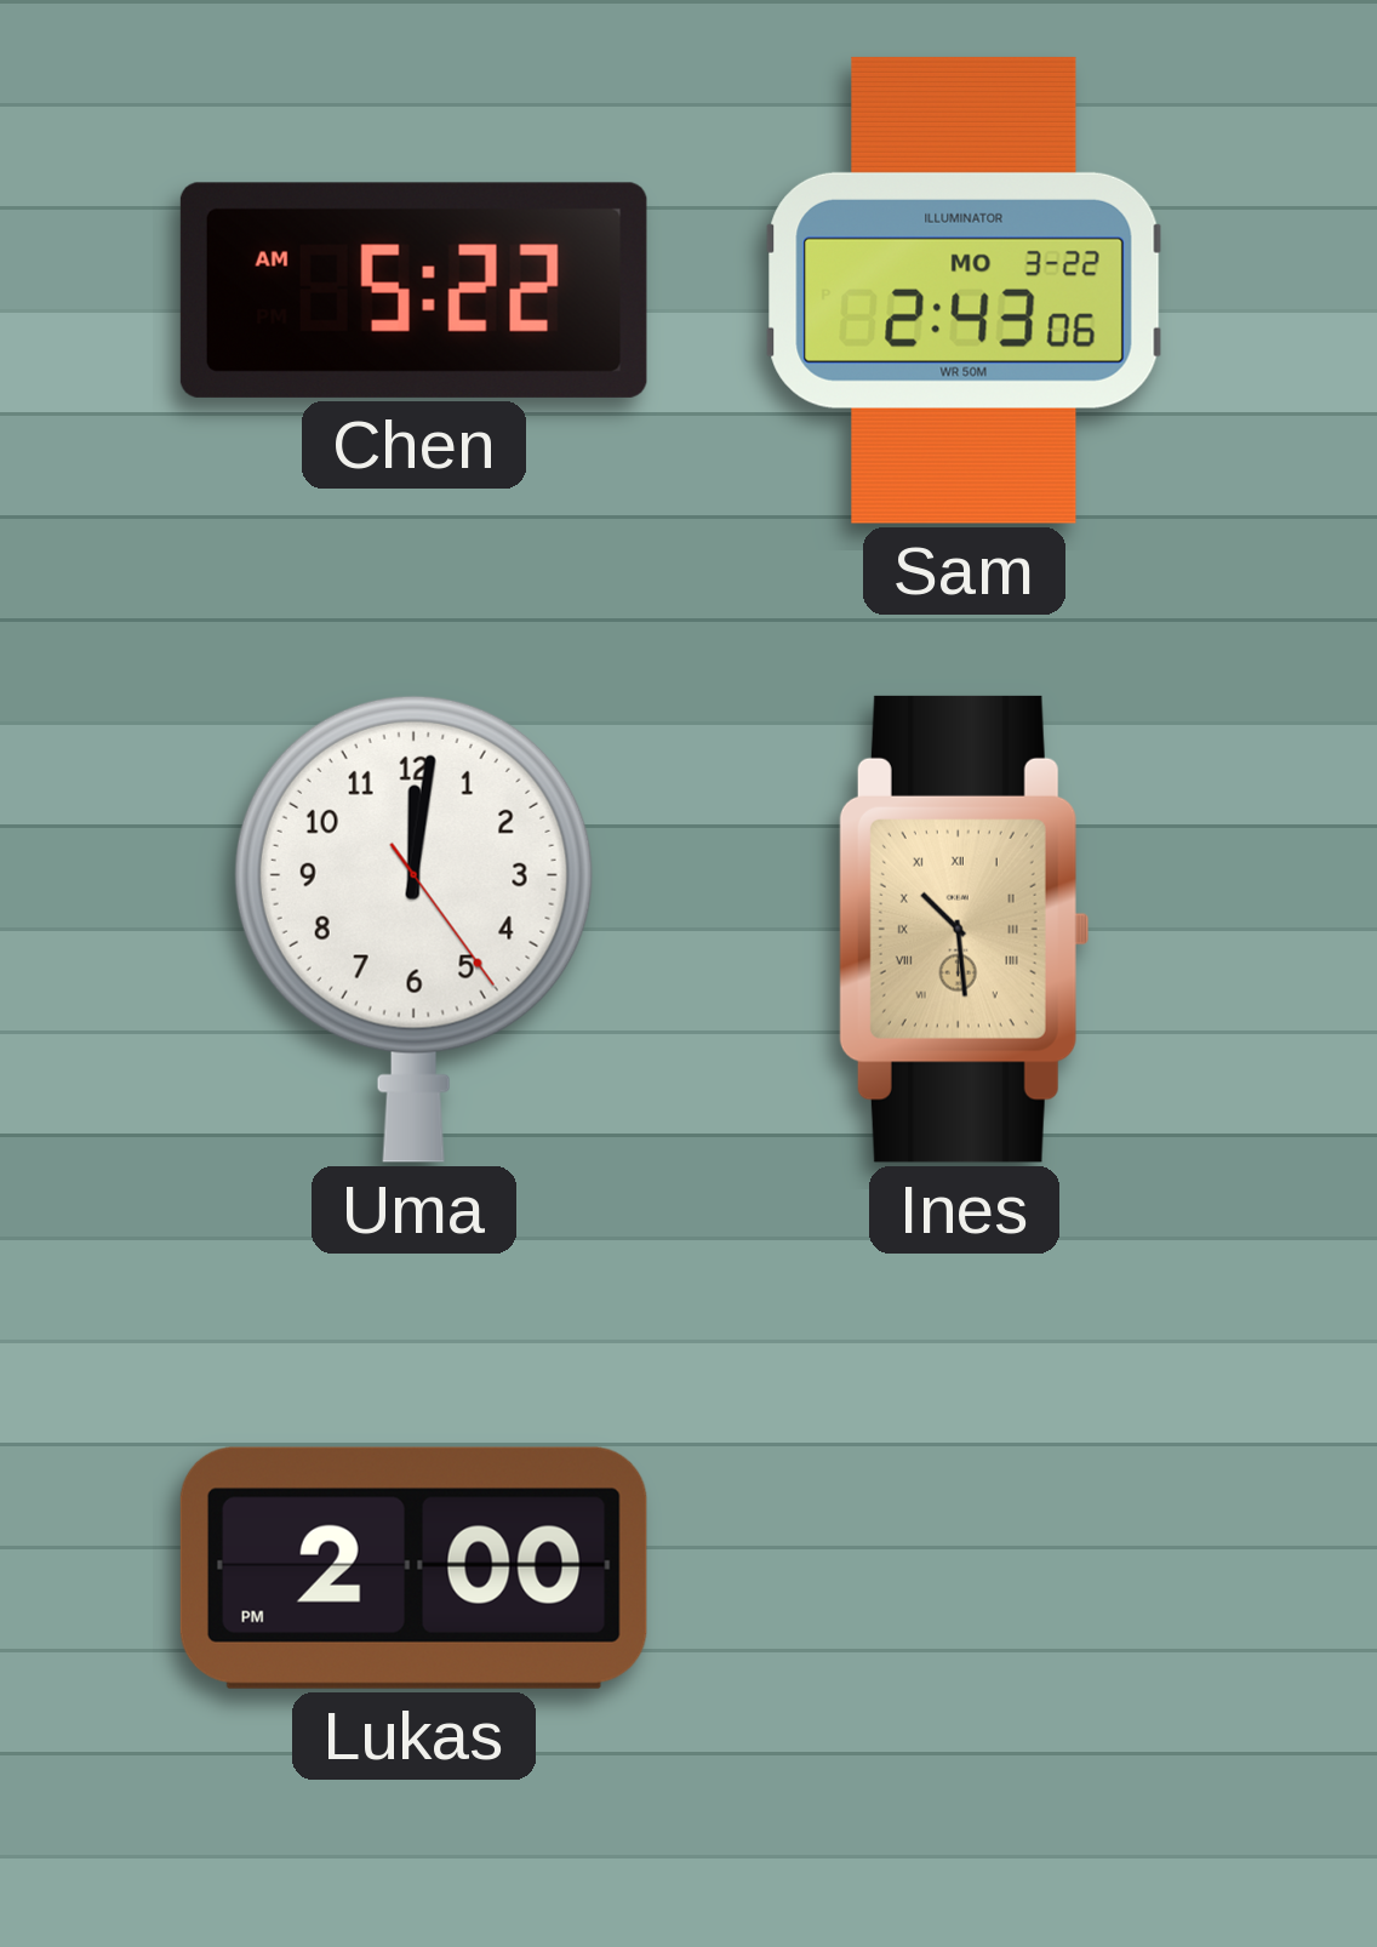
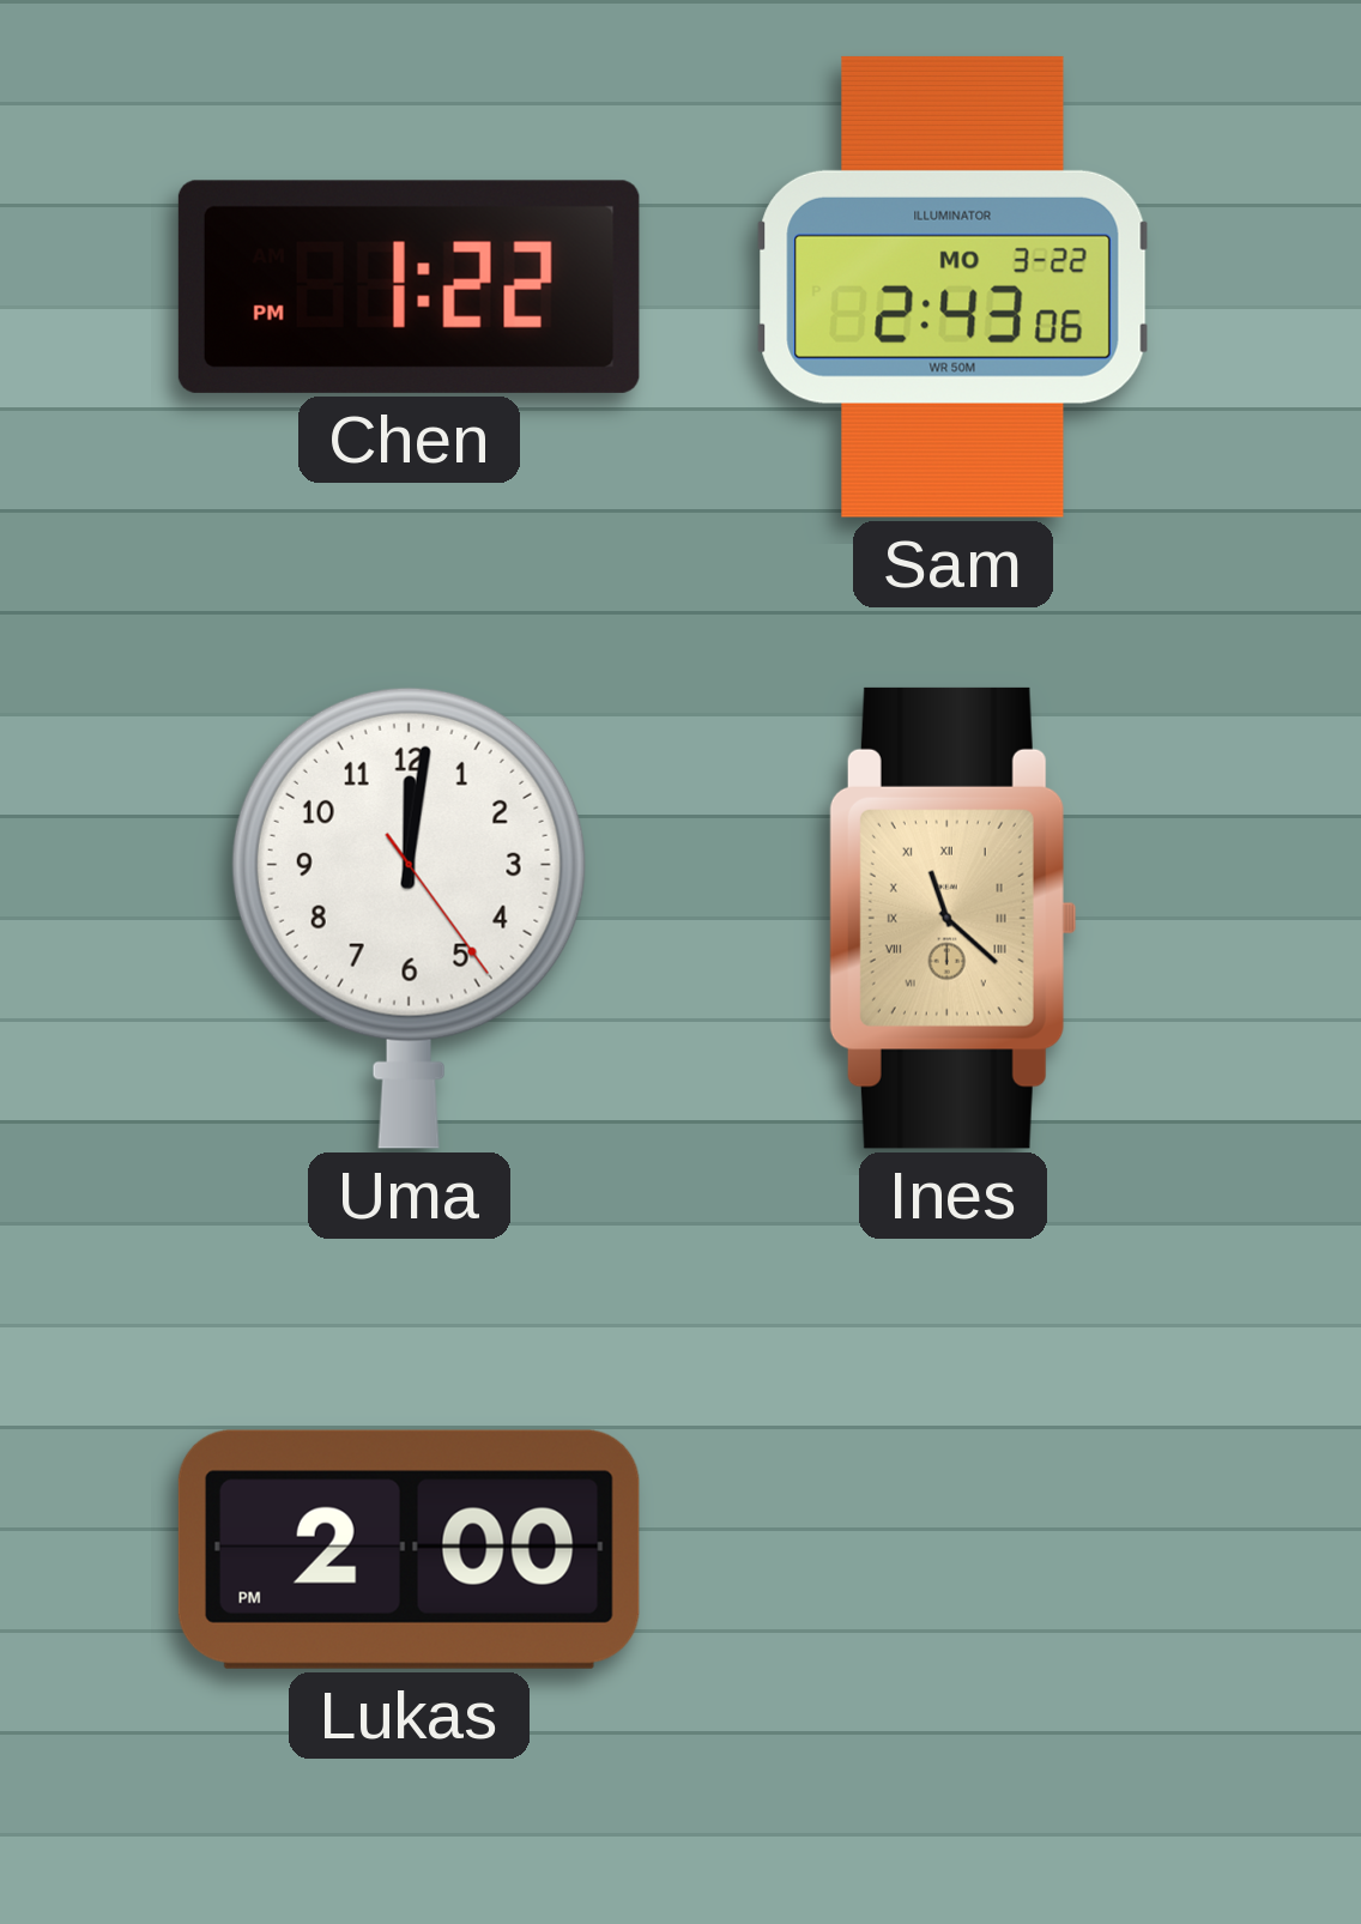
Chen: 5:22 -> 1:22 (409, 286)
Ines: 10:29 -> 11:22 (952, 918)
